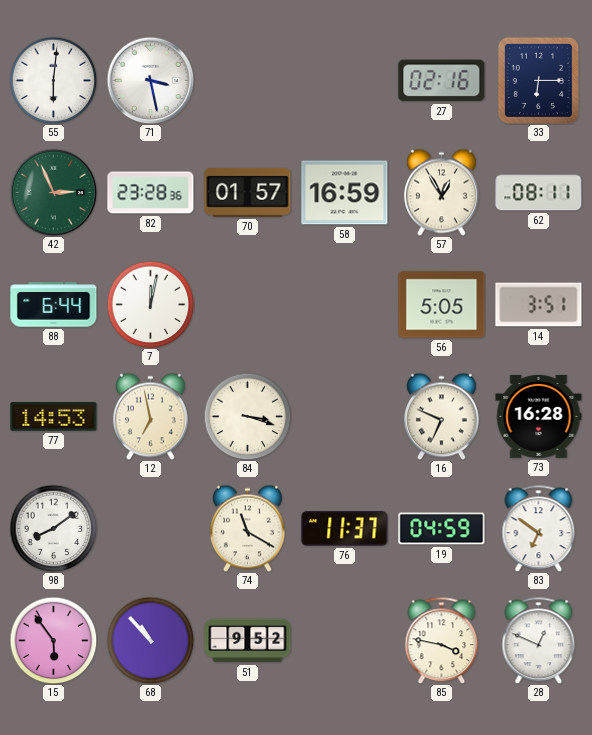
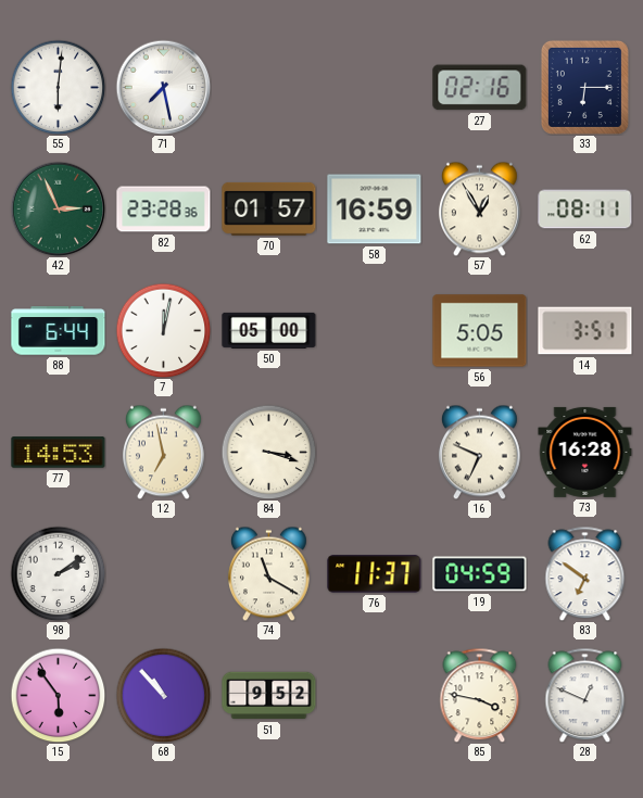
71: 3:28 -> 7:28 (163, 87)
50: none -> 05:00 (269, 330)
98: 8:09 -> 2:09 (58, 573)
